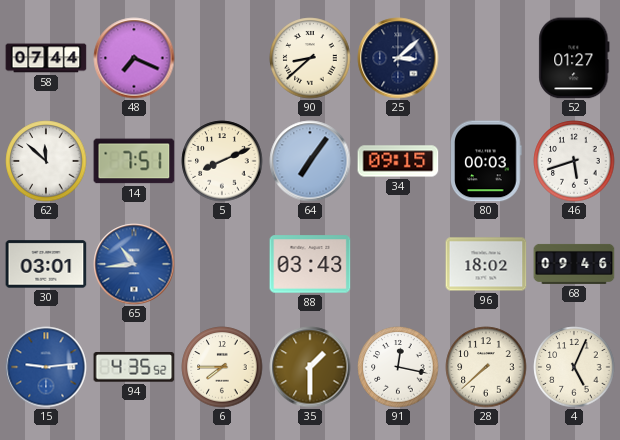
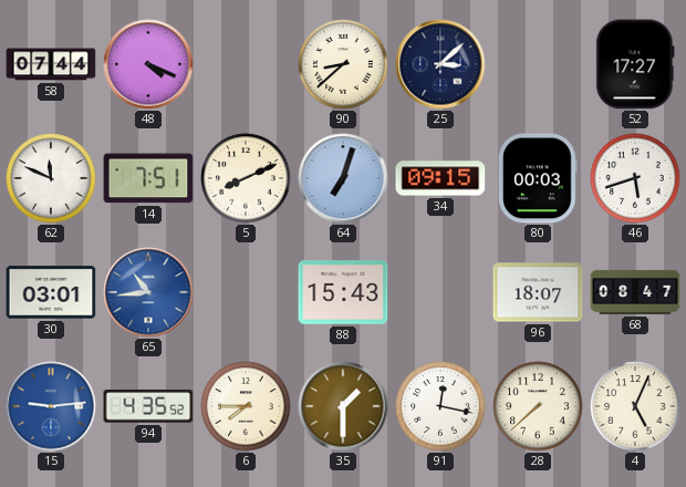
48: 7:19 -> 4:19 (148, 64)
52: 01:27 -> 17:27 (635, 64)
62: 11:52 -> 11:49 (51, 178)
64: 7:06 -> 7:03 (343, 178)
88: 03:43 -> 15:43 (343, 292)
96: 18:02 -> 18:07 (538, 292)
68: 09:46 -> 08:47 (635, 292)
